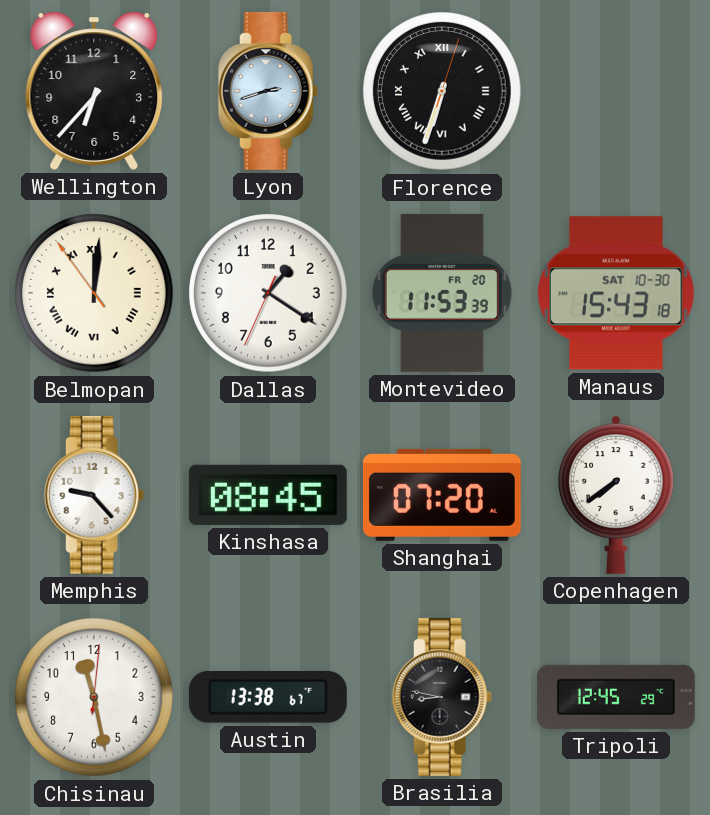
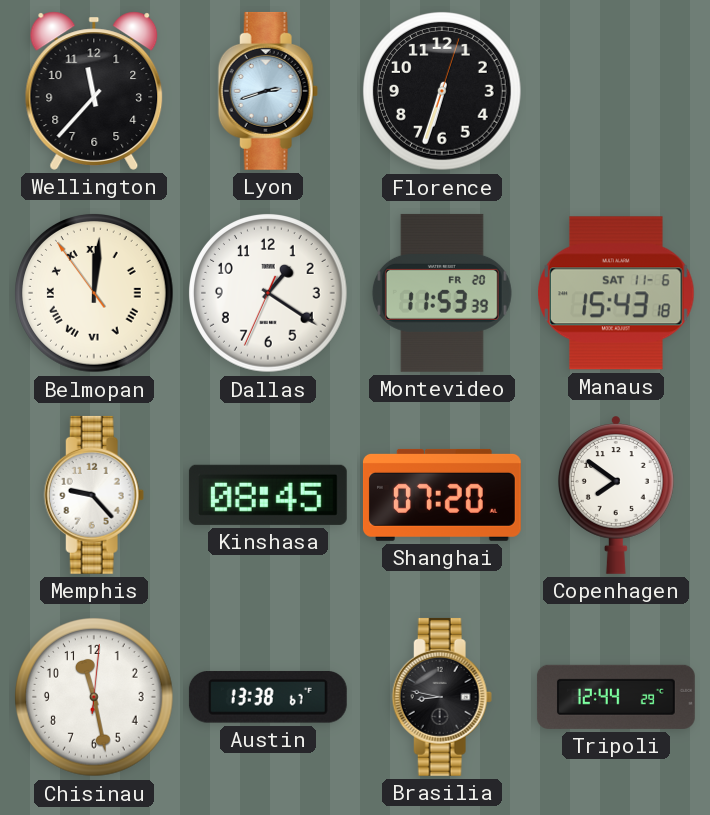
Wellington: 6:37 -> 11:37 (94, 91)
Florence numerals: Roman -> Arabic (442, 91)
Manaus date: SAT 10-30 -> SAT 11-6 (616, 293)
Copenhagen: 7:39 -> 7:51 (616, 495)
Tripoli: 12:45 -> 12:44 (616, 697)
